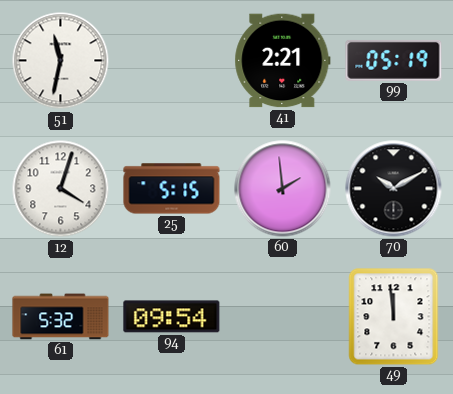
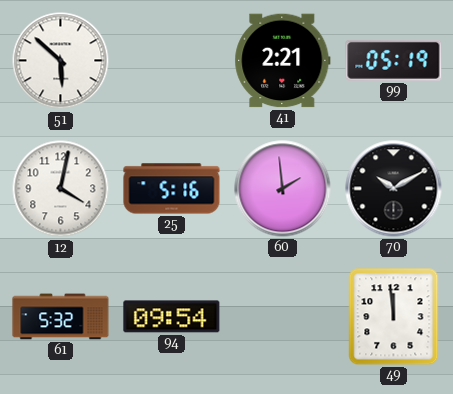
51: 11:32 -> 5:52 (61, 61)
12: 4:03 -> 4:02 (61, 189)
25: 5:15 -> 5:16 (172, 189)
